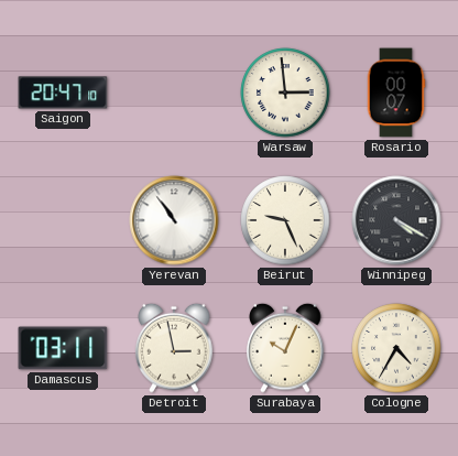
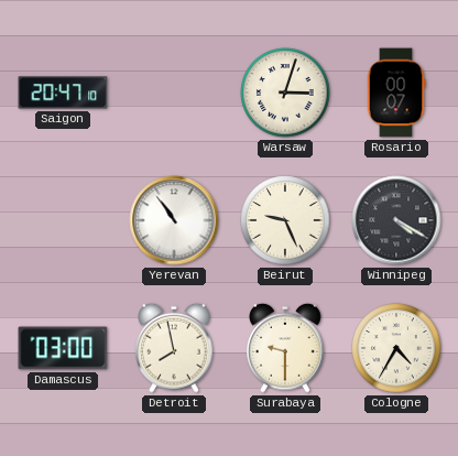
Warsaw: 2:59 -> 3:03 (285, 93)
Damascus: 03:11 -> 03:00 (63, 348)
Detroit: 2:58 -> 7:58 (174, 348)
Surabaya: 10:04 -> 9:30 (285, 348)
